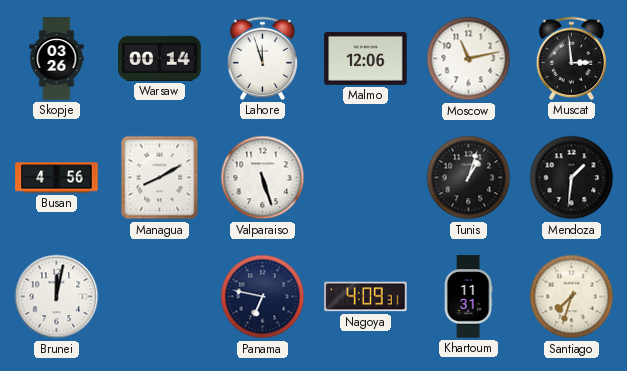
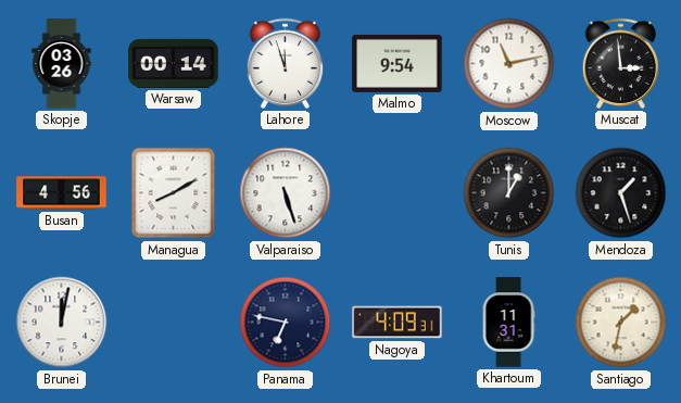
Malmo: 12:06 -> 9:54 (398, 63)
Tunis: 1:03 -> 1:00 (509, 193)
Mendoza: 1:31 -> 1:27 (621, 193)
Santiago: 7:33 -> 1:32 (621, 323)
